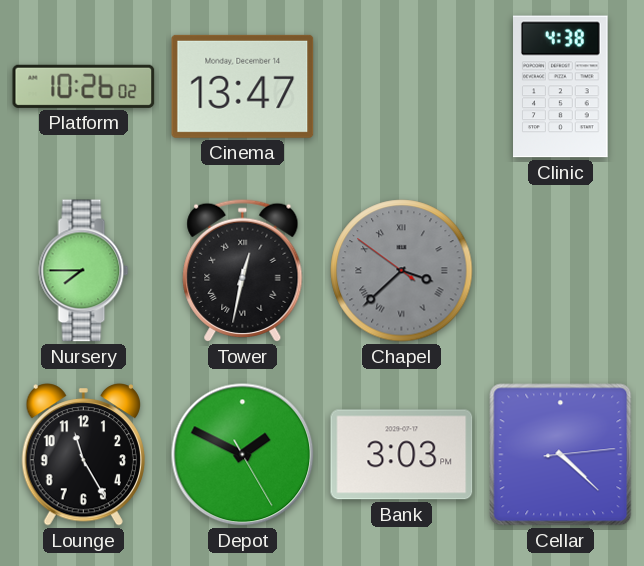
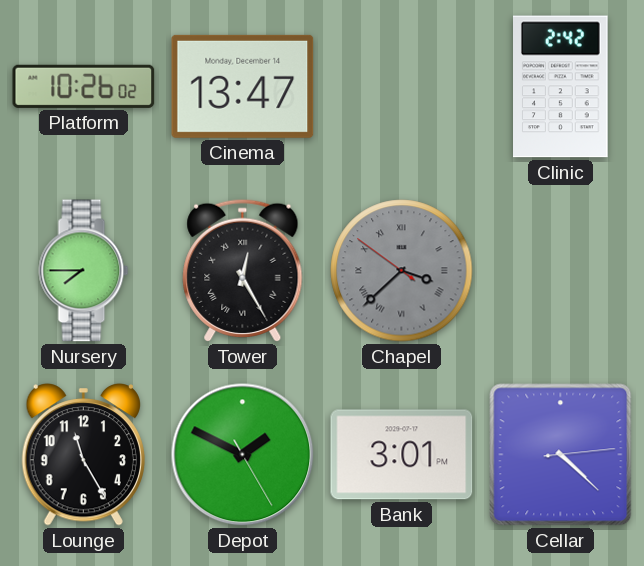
Clinic: 4:38 -> 2:42 (561, 87)
Tower: 12:32 -> 12:25 (243, 270)
Bank: 3:03 -> 3:01 (402, 455)
